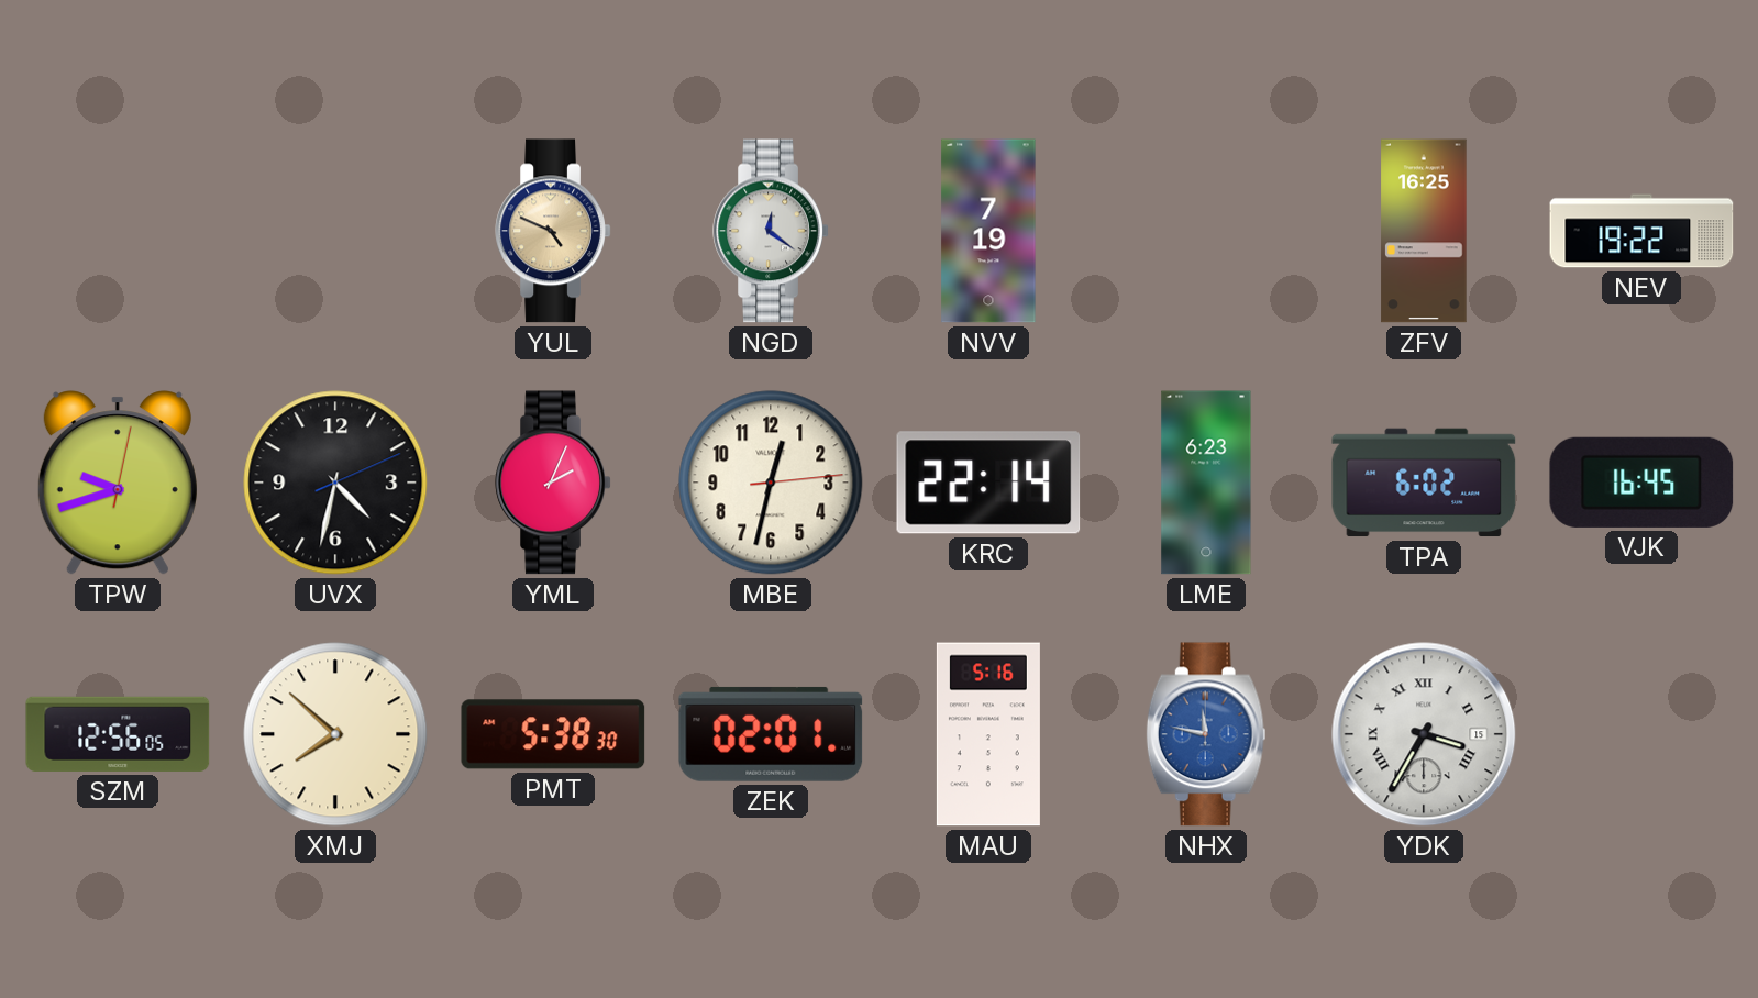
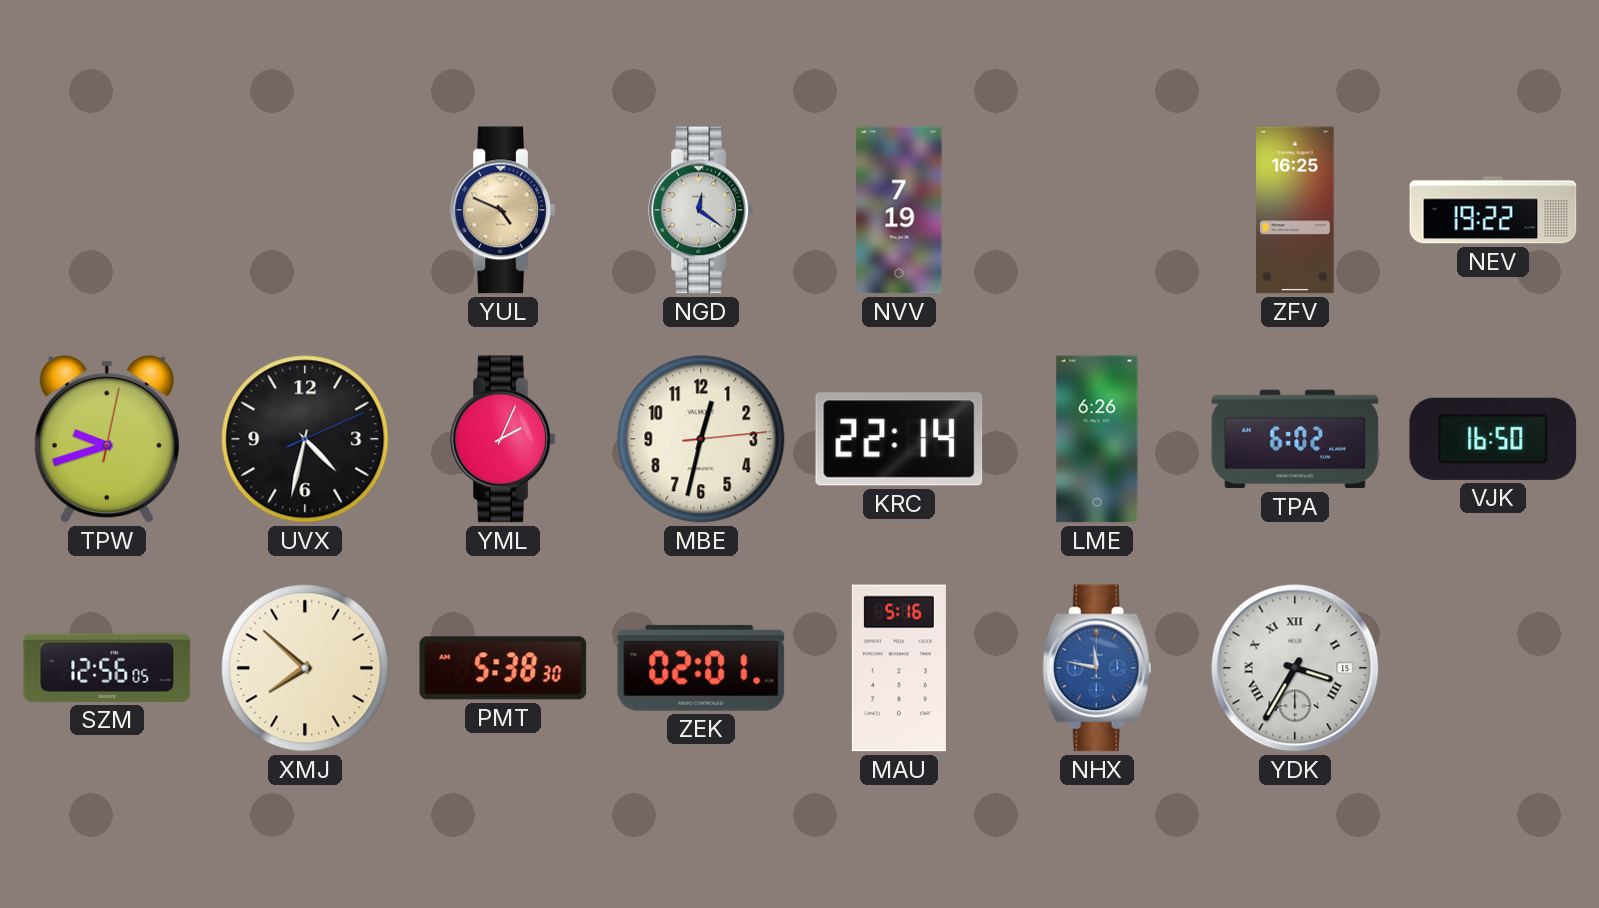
LME: 6:23 -> 6:26 (1097, 439)
VJK: 16:45 -> 16:50 (1493, 439)
